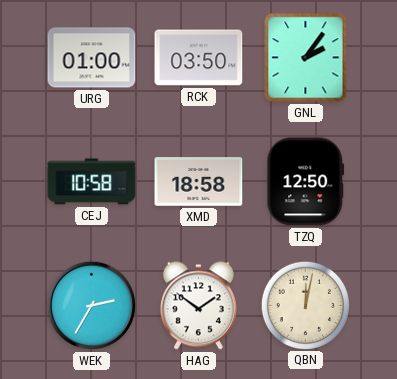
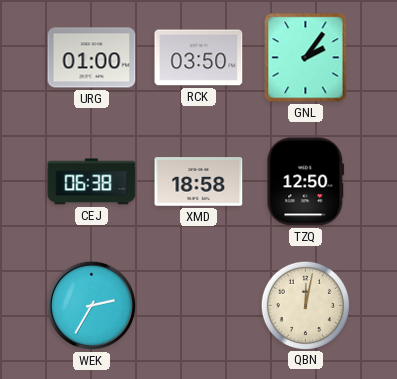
CEJ: 10:58 -> 06:38 (92, 182)
HAG: 1:51 -> none (198, 306)
